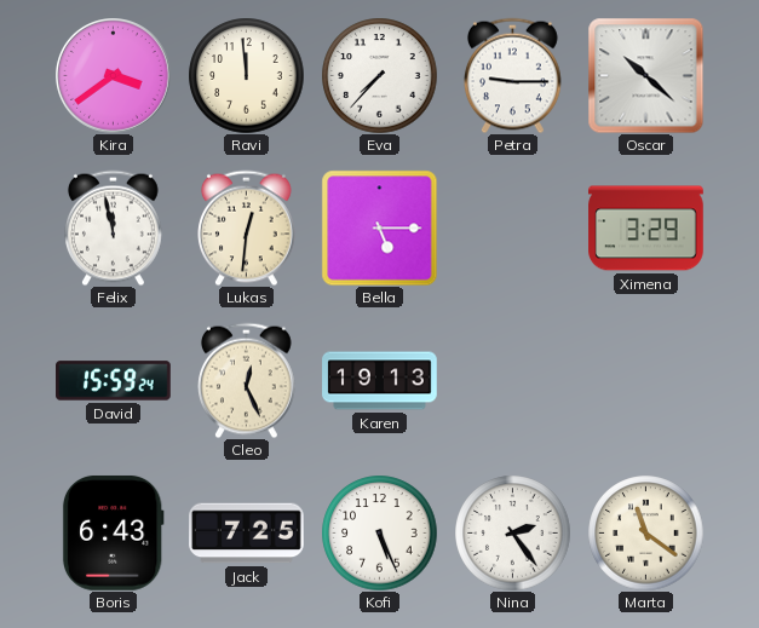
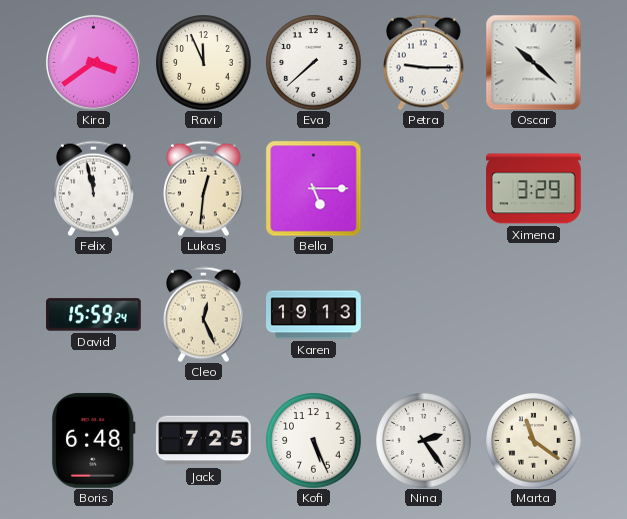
Ravi: 11:59 -> 11:56 (203, 62)
Eva: 7:37 -> 7:38 (313, 62)
Boris: 6:43 -> 6:48 (93, 441)
